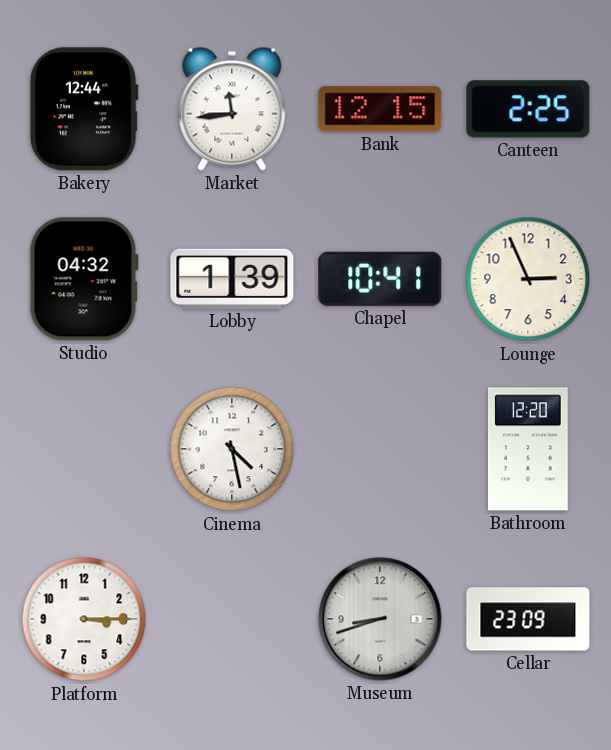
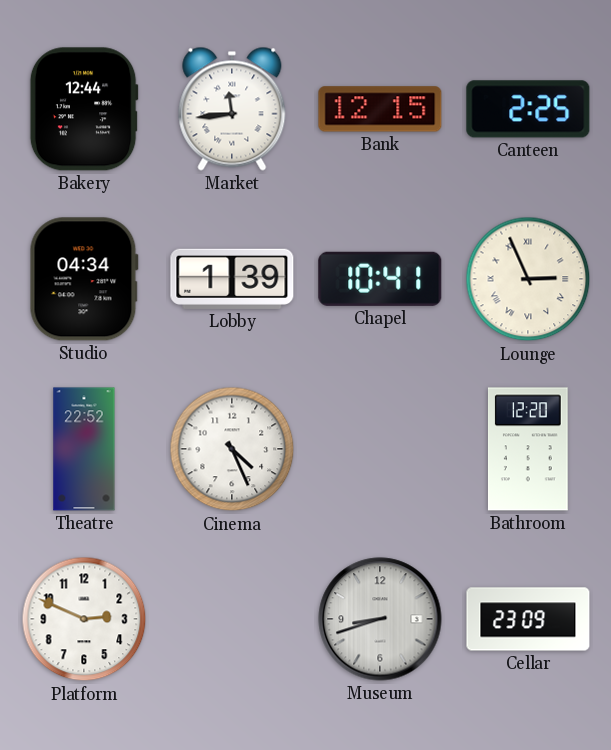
Studio: 04:32 -> 04:34 (84, 279)
Lounge numerals: Arabic -> Roman (528, 279)
Theatre: none -> 22:52 (84, 449)
Cinema: 4:28 -> 4:26 (232, 449)
Platform: 3:15 -> 2:49 (84, 619)
